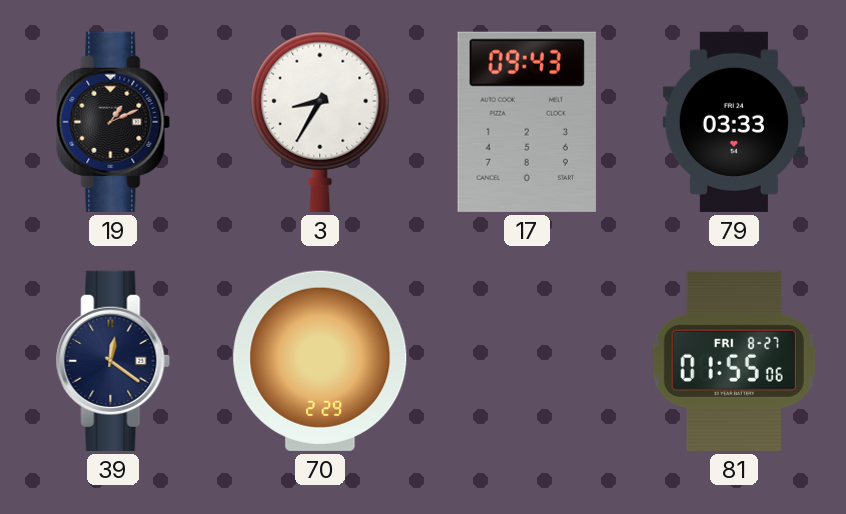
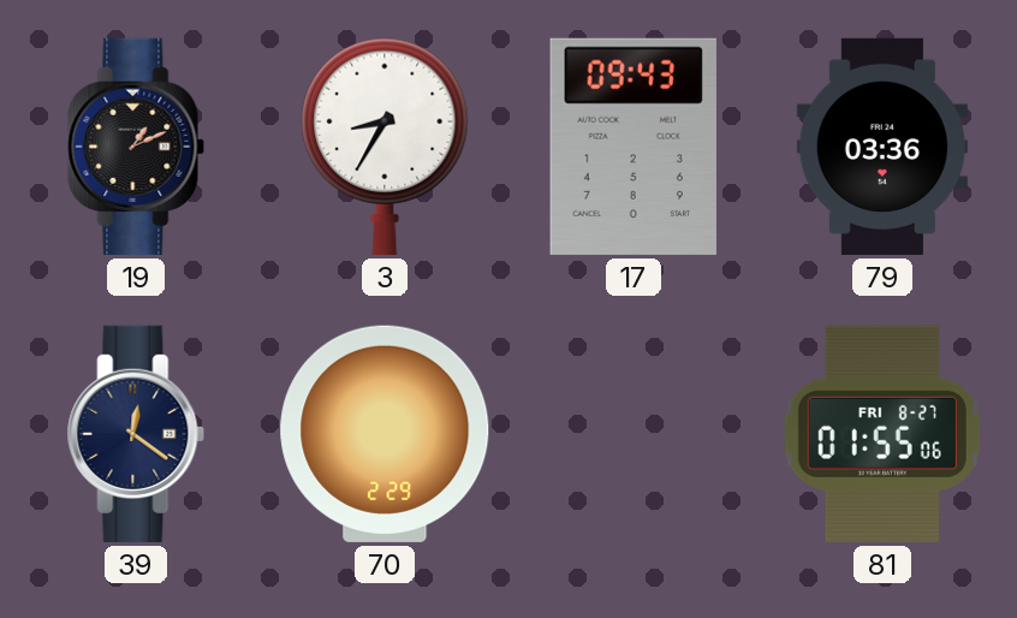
79: 03:33 -> 03:36 (882, 147)
